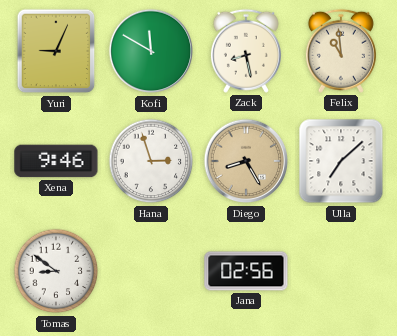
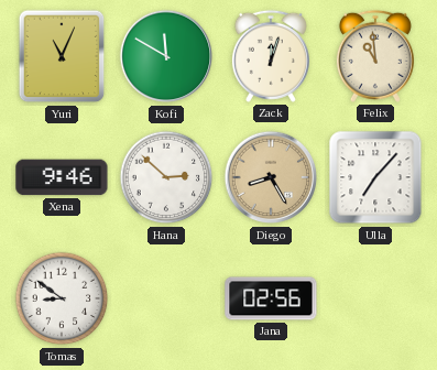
Yuri: 9:04 -> 11:04 (62, 56)
Zack: 8:28 -> 12:03 (271, 56)
Hana: 2:57 -> 2:52 (166, 177)
Ulla: 7:08 -> 7:07 (375, 177)
